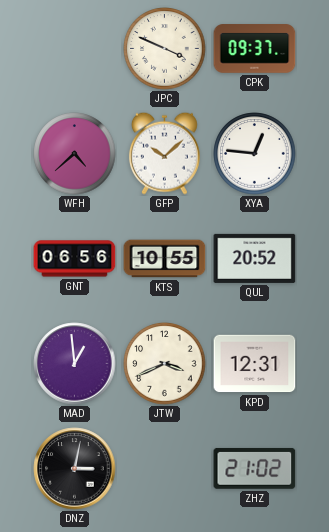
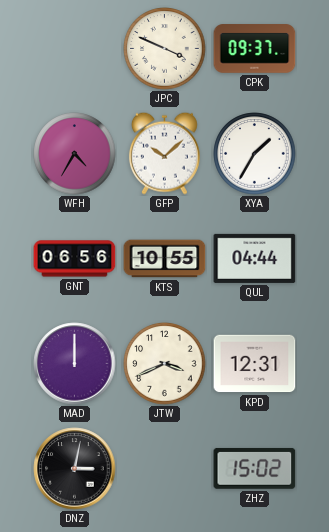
WFH: 4:38 -> 4:35 (75, 154)
XYA: 12:46 -> 1:35 (255, 154)
QUL: 20:52 -> 04:44 (255, 258)
MAD: 12:59 -> 12:00 (75, 364)
ZHZ: 21:02 -> 15:02 (255, 468)
